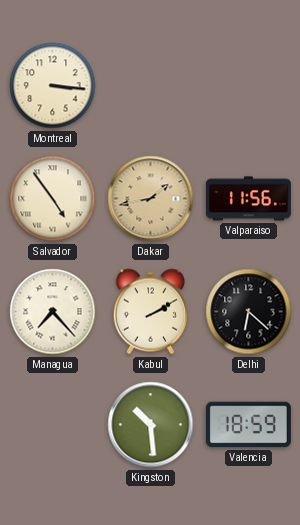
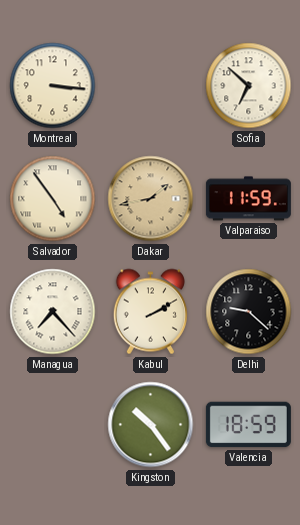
Sofia: none -> 6:52 (249, 86)
Valparaiso: 11:56 -> 11:59 (248, 199)
Delhi: 6:22 -> 9:22 (249, 312)
Kingston: 10:29 -> 10:24 (151, 425)
